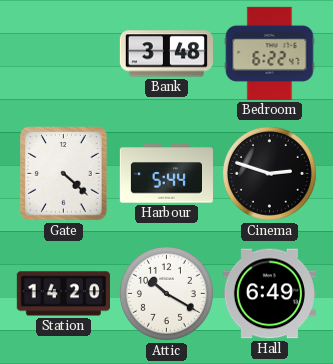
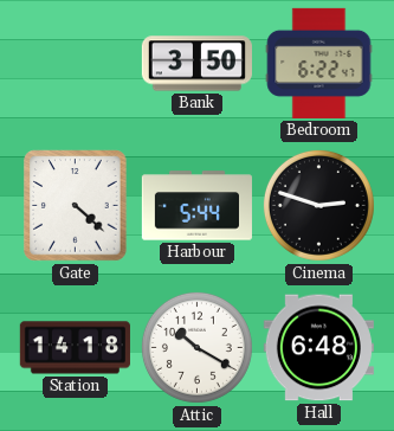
Bank: 3:48 -> 3:50 (196, 64)
Station: 14:20 -> 14:18 (75, 348)
Hall: 6:49 -> 6:48 (318, 348)
